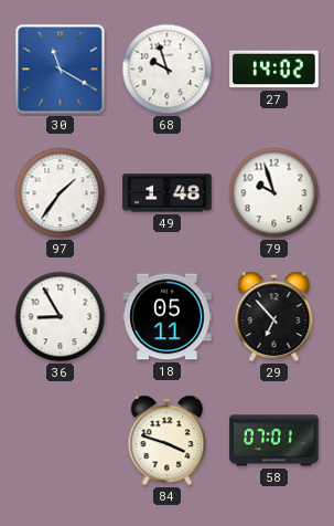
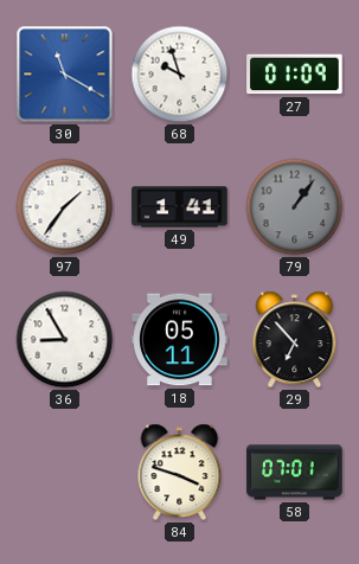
27: 14:02 -> 01:09 (295, 75)
49: 1:48 -> 1:41 (180, 207)
79: 9:57 -> 1:06 (295, 207)
79 dial: white -> grey (295, 207)
